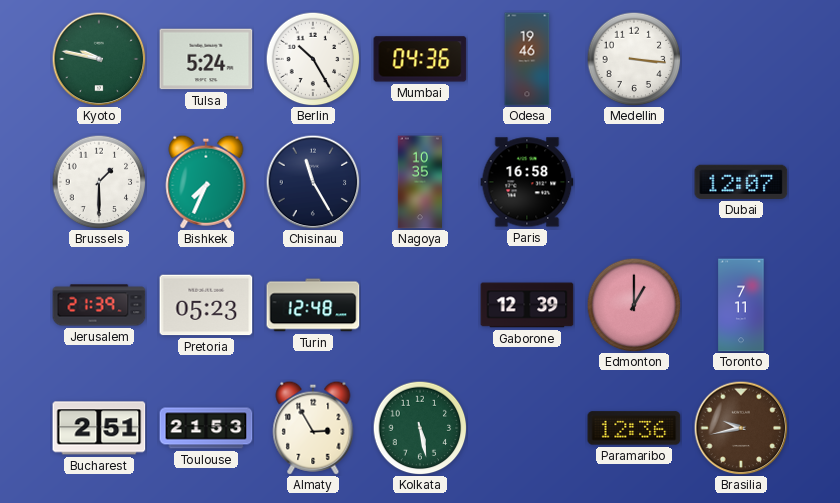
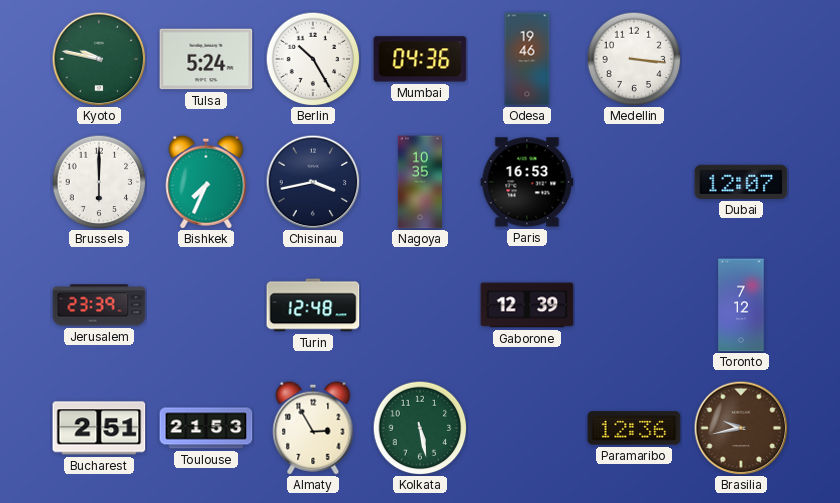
Brussels: 1:30 -> 6:00 (99, 182)
Chisinau: 11:25 -> 3:43 (313, 182)
Paris: 16:58 -> 16:53 (527, 182)
Jerusalem: 21:39 -> 23:39 (99, 305)
Pretoria: 05:23 -> none (206, 305)
Edmonton: 1:00 -> none (634, 305)
Toronto: 7:11 -> 7:12 (741, 305)
